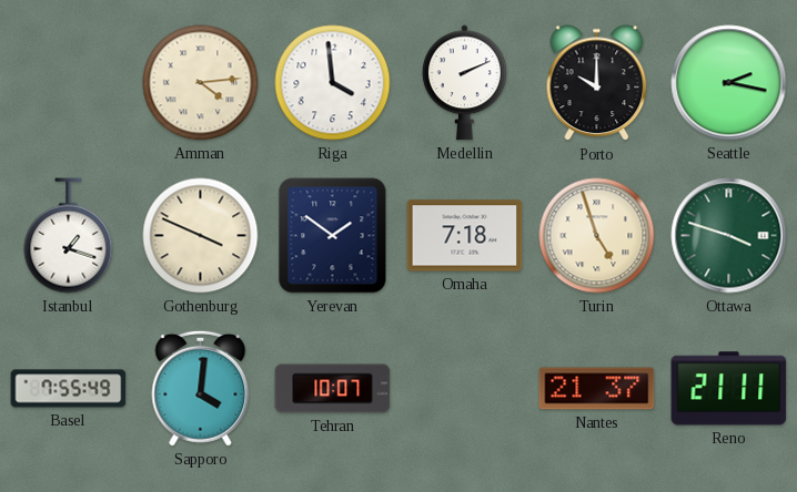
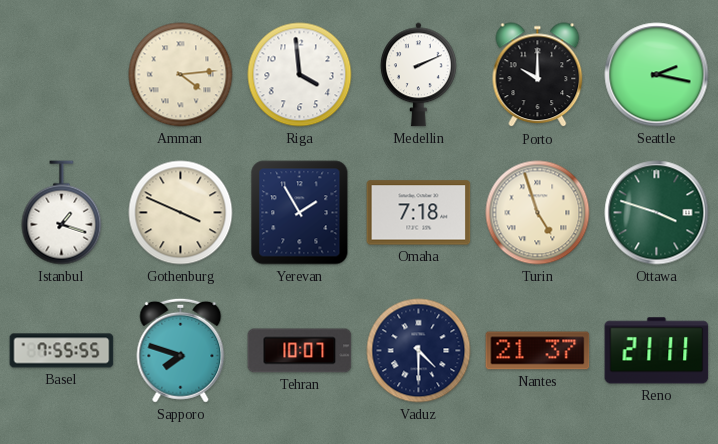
Yerevan: 1:51 -> 1:55 (300, 213)
Basel: 7:55:49 -> 7:55:55 (62, 351)
Sapporo: 4:01 -> 7:48 (181, 350)
Vaduz: none -> 4:30 (419, 351)
